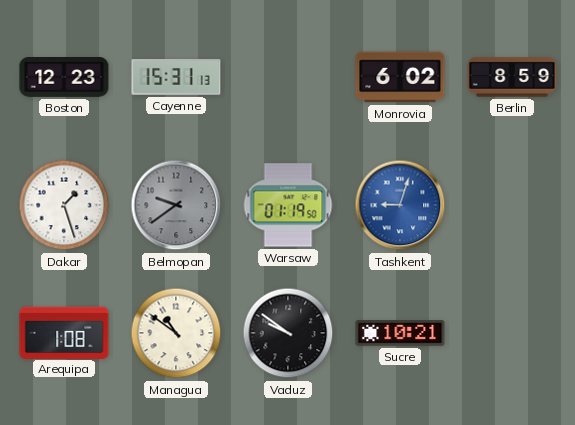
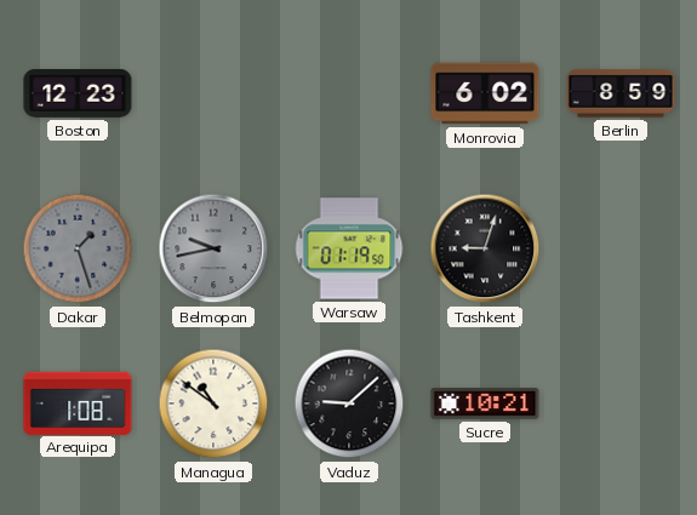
Cayenne: 15:31 -> none (176, 78)
Dakar dial: white -> grey (78, 248)
Belmopan: 9:39 -> 9:43 (213, 248)
Tashkent dial: blue -> black (485, 248)
Vaduz: 9:51 -> 9:08 (349, 404)
